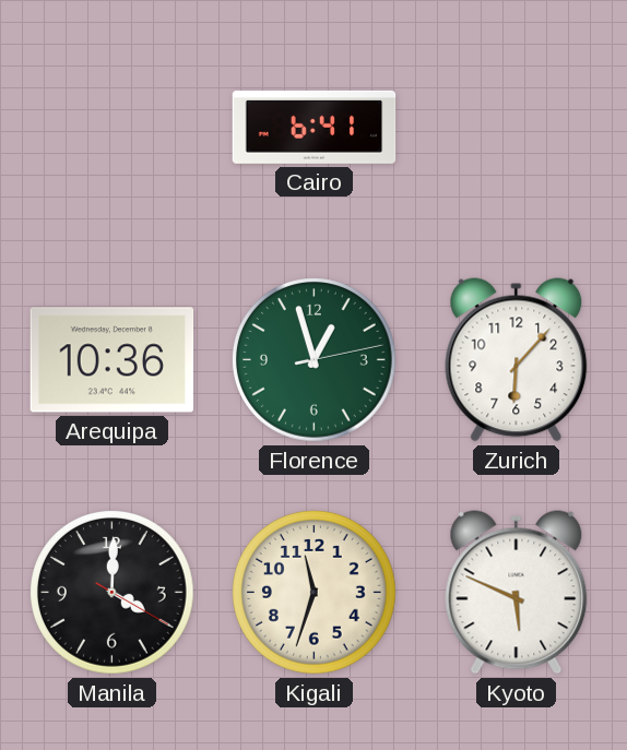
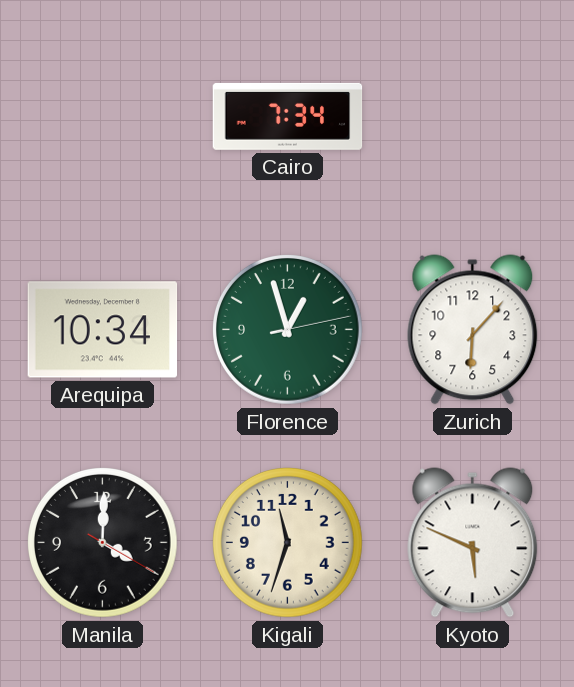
Cairo: 6:41 -> 7:34 (288, 116)
Arequipa: 10:36 -> 10:34 (103, 330)
